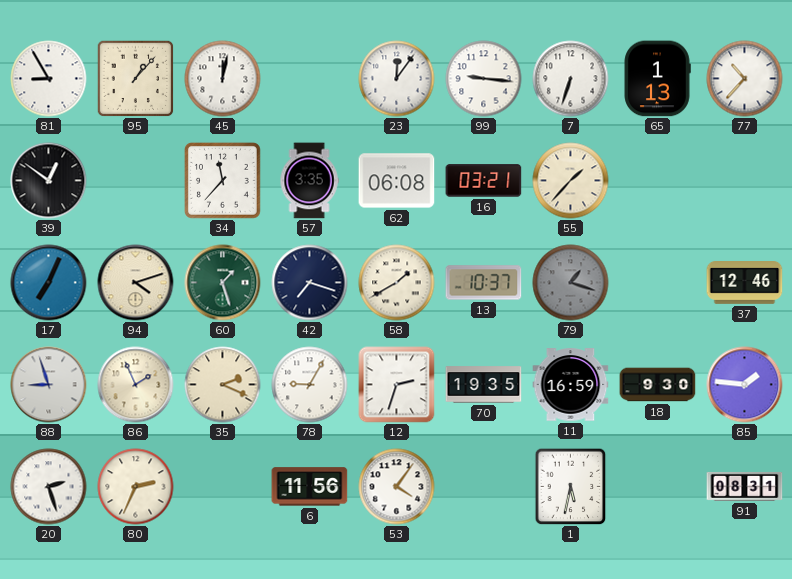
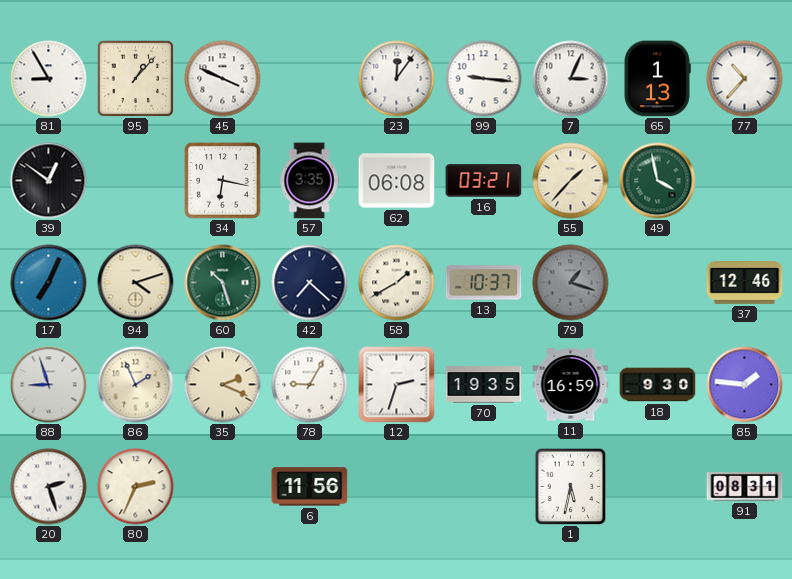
45: 12:02 -> 3:49 (223, 79)
7: 6:33 -> 3:04 (571, 79)
34: 11:37 -> 6:17 (222, 180)
49: none -> 3:58 (658, 181)
60: 1:27 -> 10:27 (223, 283)
42: 7:18 -> 7:22 (310, 283)
53: 4:06 -> none (397, 487)
